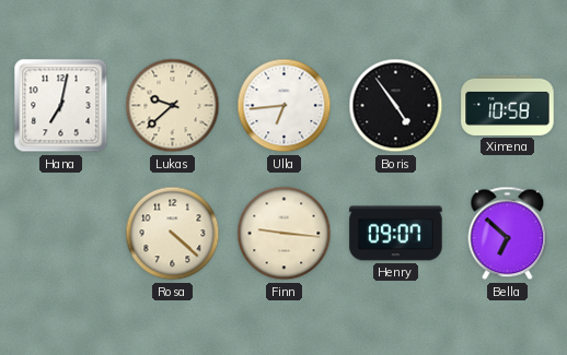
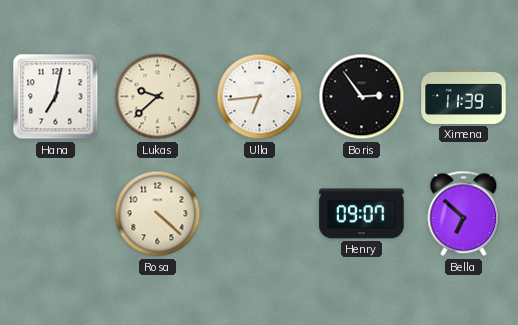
Boris: 4:54 -> 2:54 (362, 97)
Ximena: 10:58 -> 11:39 (464, 96)
Finn: 9:16 -> none (285, 234)
